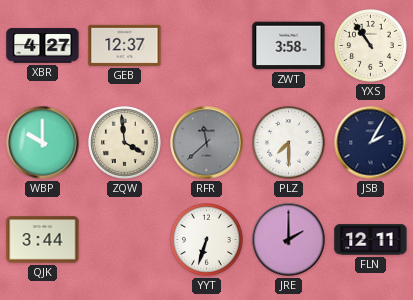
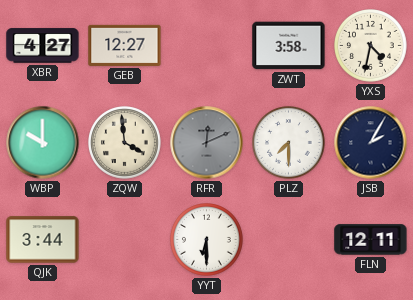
GEB: 12:37 -> 12:27 (125, 45)
YXS: 10:54 -> 4:32 (371, 46)
RFR: 11:38 -> 12:11 (207, 143)
YYT: 6:33 -> 6:30 (207, 240)
JRE: 2:00 -> none (289, 240)
